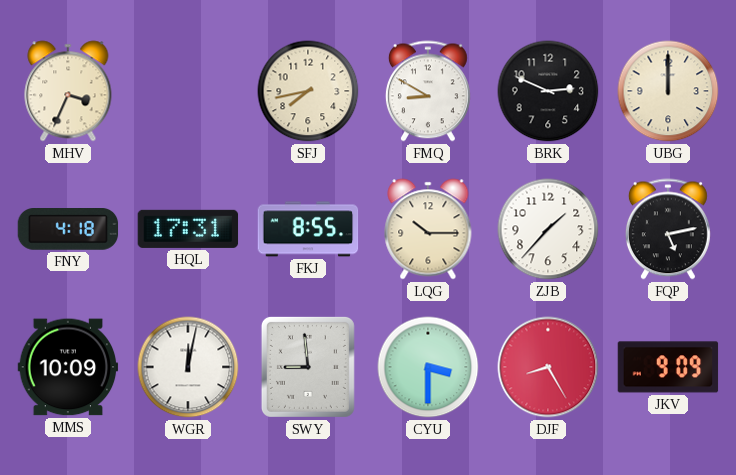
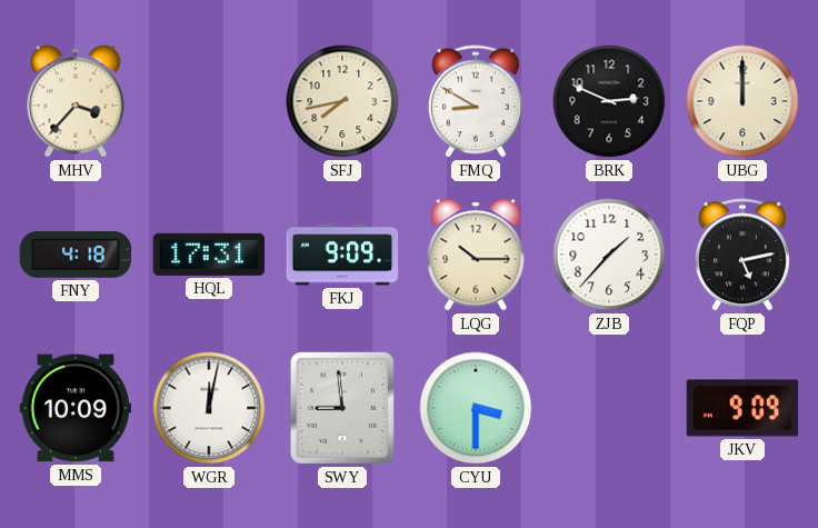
MHV: 3:34 -> 3:37 (76, 101)
FKJ: 8:55 -> 9:09 (342, 255)
DJF: 8:25 -> none (548, 367)
